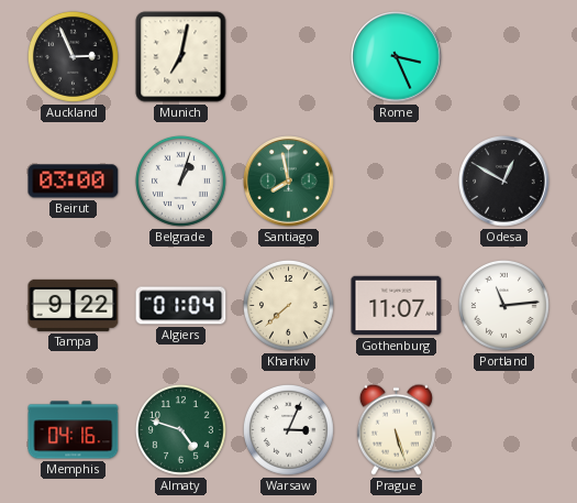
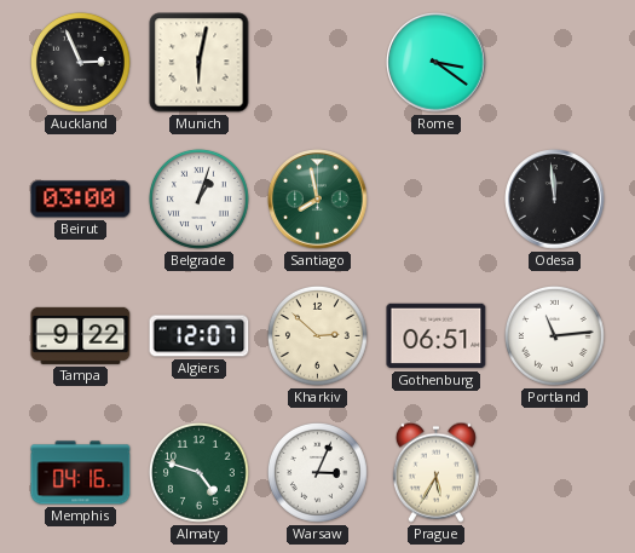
Munich: 7:02 -> 6:02 (200, 63)
Rome: 3:26 -> 3:21 (437, 63)
Odesa: 12:50 -> 11:59 (555, 200)
Algiers: 01:04 -> 12:07 (200, 336)
Kharkiv: 7:38 -> 2:52 (317, 335)
Gothenburg: 11:07 -> 06:51 (437, 336)
Prague: 5:27 -> 5:35 (435, 472)
